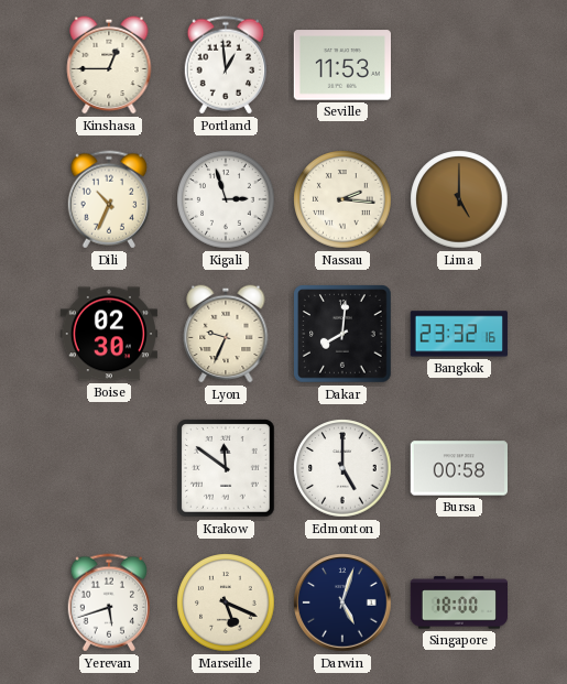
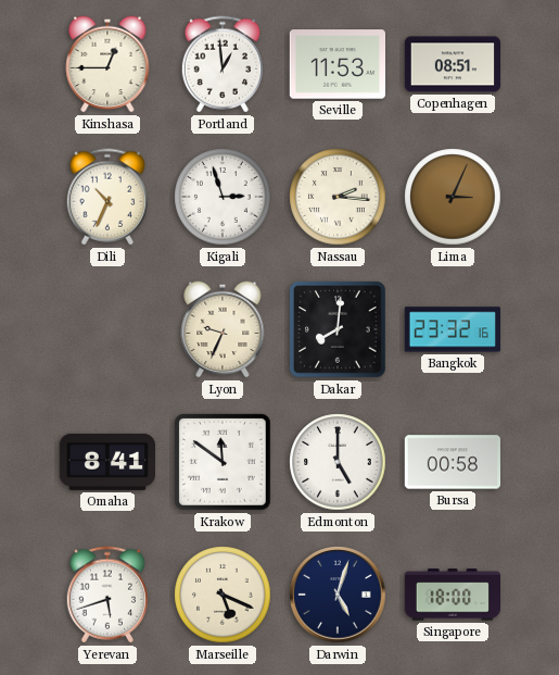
Copenhagen: none -> 08:51 (452, 64)
Lima: 5:00 -> 3:04 (453, 197)
Boise: 02:30 -> none (108, 334)
Omaha: none -> 8:41 (106, 462)
